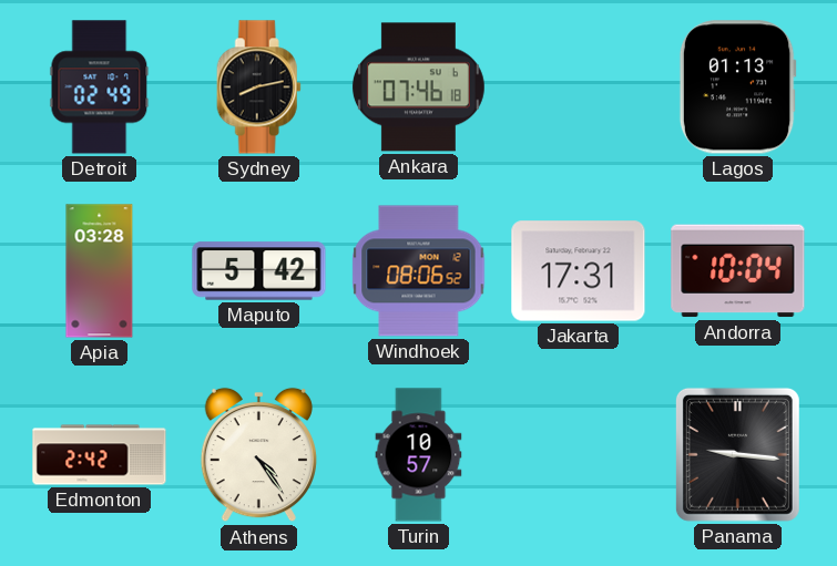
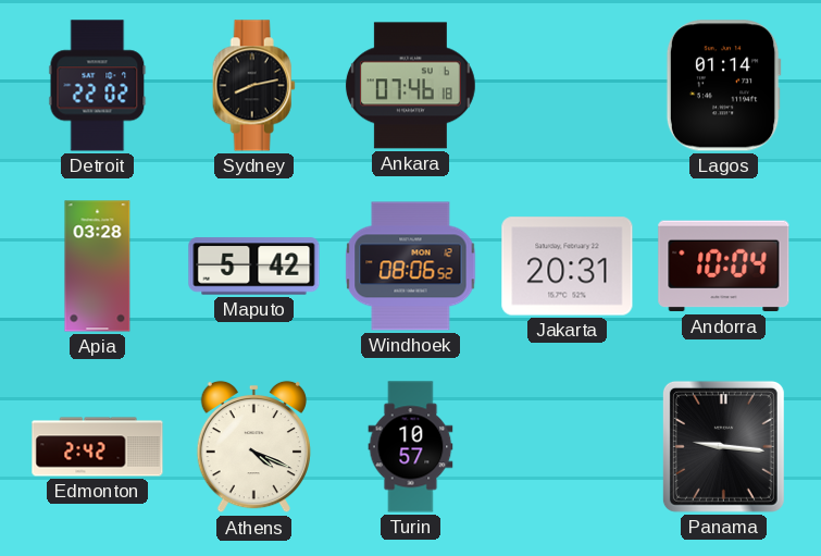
Detroit: 02:49 -> 22:02 (98, 86)
Lagos: 01:13 -> 01:14 (723, 86)
Jakarta: 17:31 -> 20:31 (568, 267)
Athens: 4:24 -> 4:19 (253, 447)
